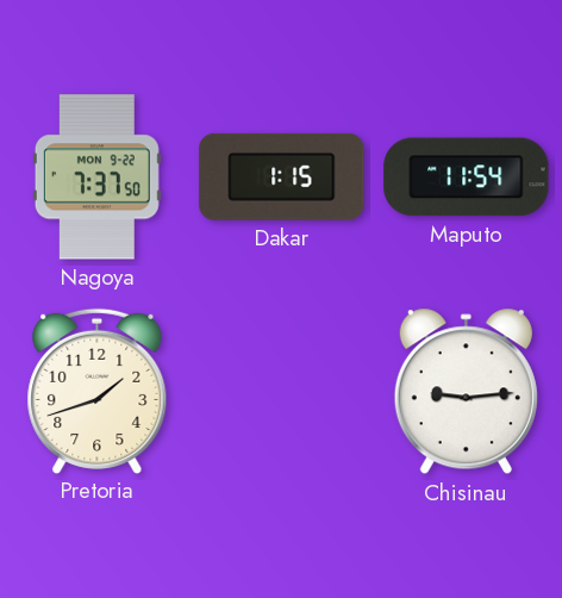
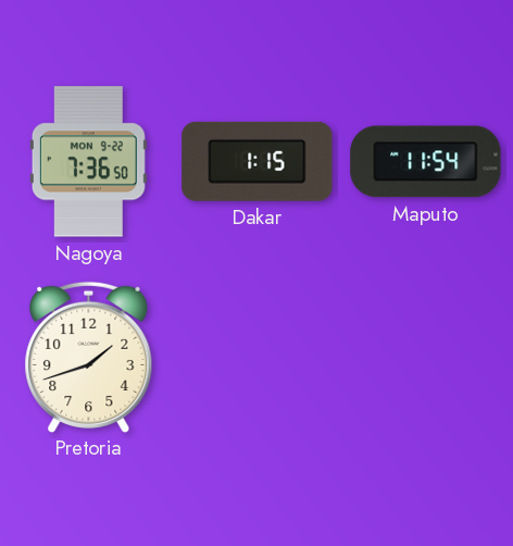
Nagoya: 7:37 -> 7:36 (88, 162)
Chisinau: 9:14 -> none (466, 392)
